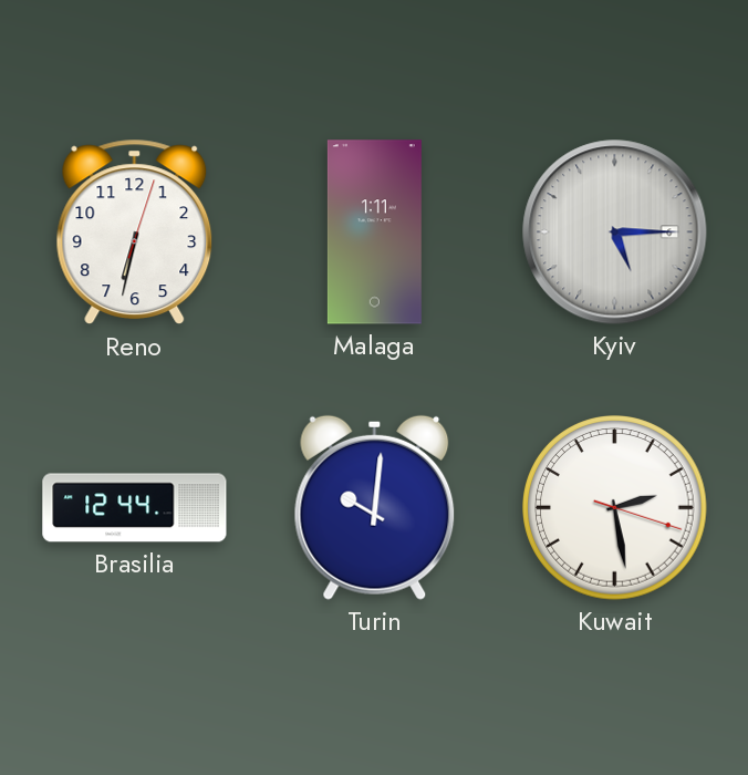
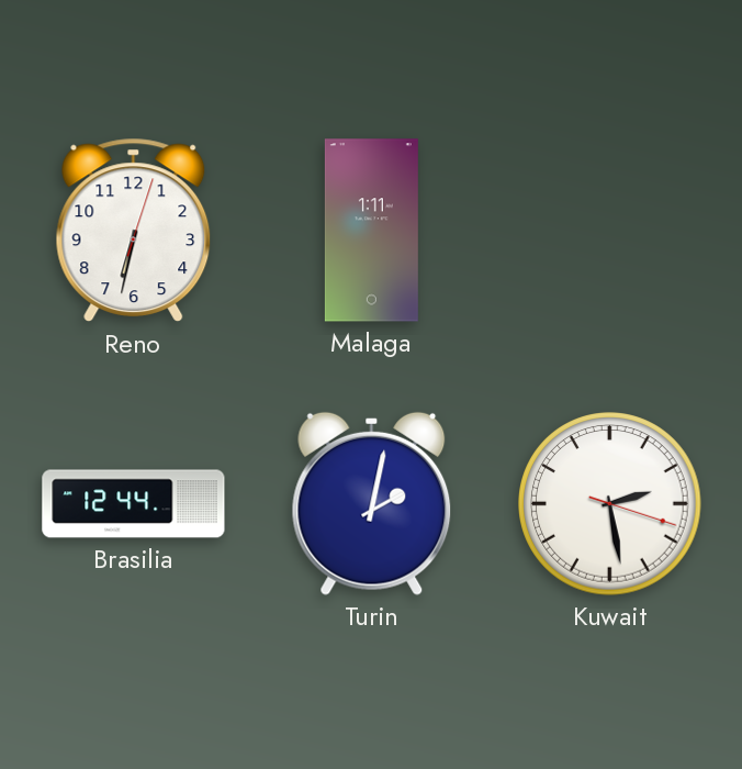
Kyiv: 5:15 -> none (615, 232)
Turin: 10:01 -> 2:02 (372, 503)
